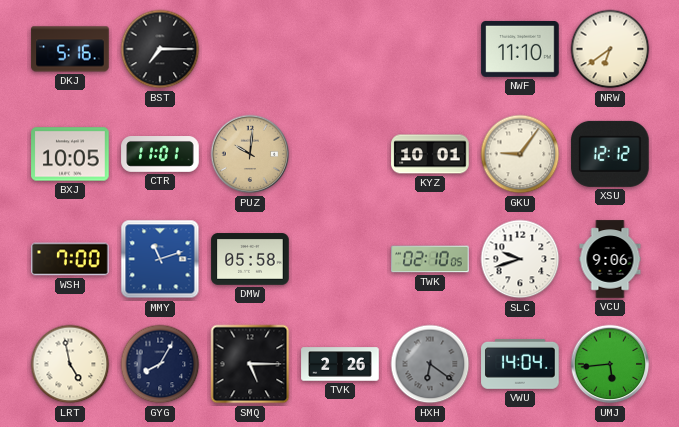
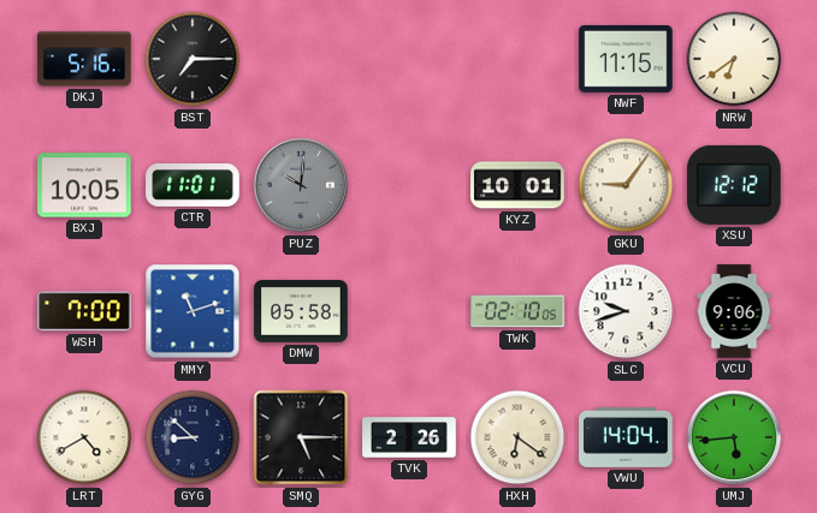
NWF: 11:10 -> 11:15 (626, 59)
PUZ dial: champagne -> grey (301, 185)
LRT: 4:58 -> 4:40 (84, 437)
GYG: 8:05 -> 8:52 (193, 437)
HXH dial: grey -> cream (517, 437)
